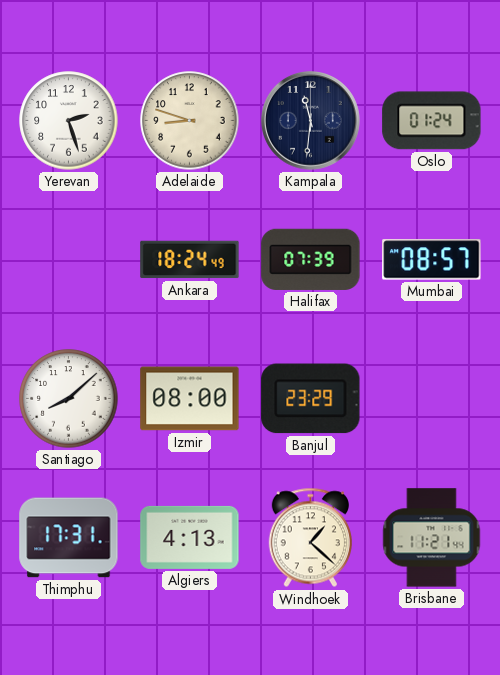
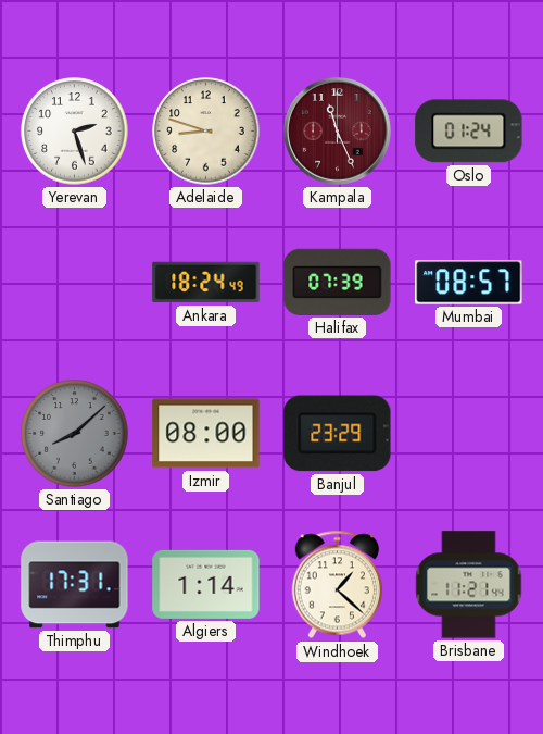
Kampala: 11:31 -> 11:26 (338, 132)
Kampala dial: navy -> burgundy (338, 132)
Santiago dial: white -> grey (75, 434)
Algiers: 4:13 -> 1:14 (206, 584)
